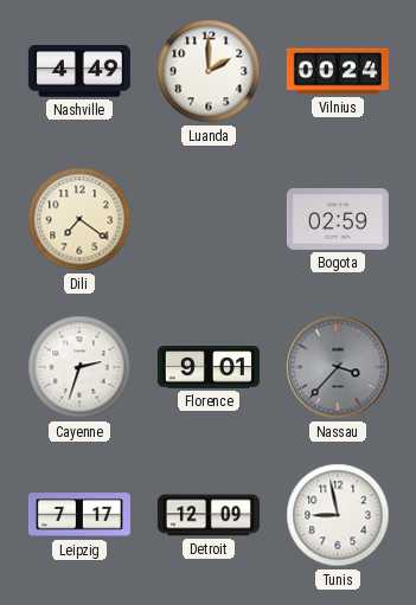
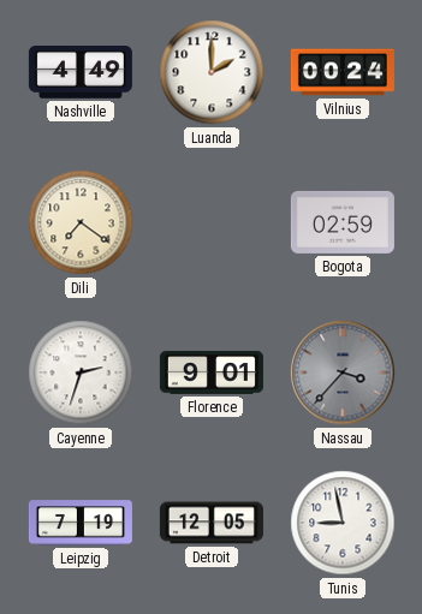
Leipzig: 7:17 -> 7:19 (81, 523)
Detroit: 12:09 -> 12:05 (212, 523)
